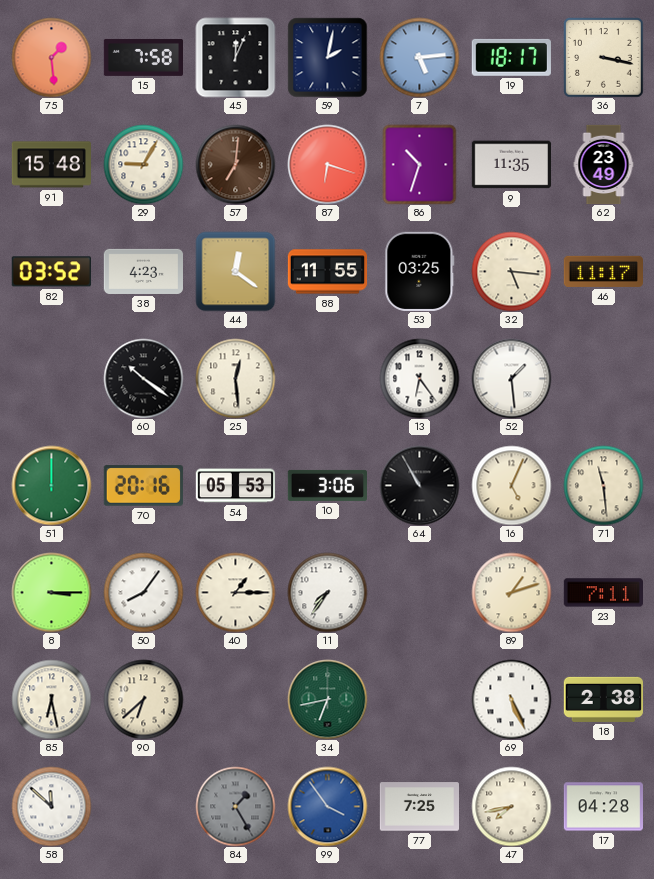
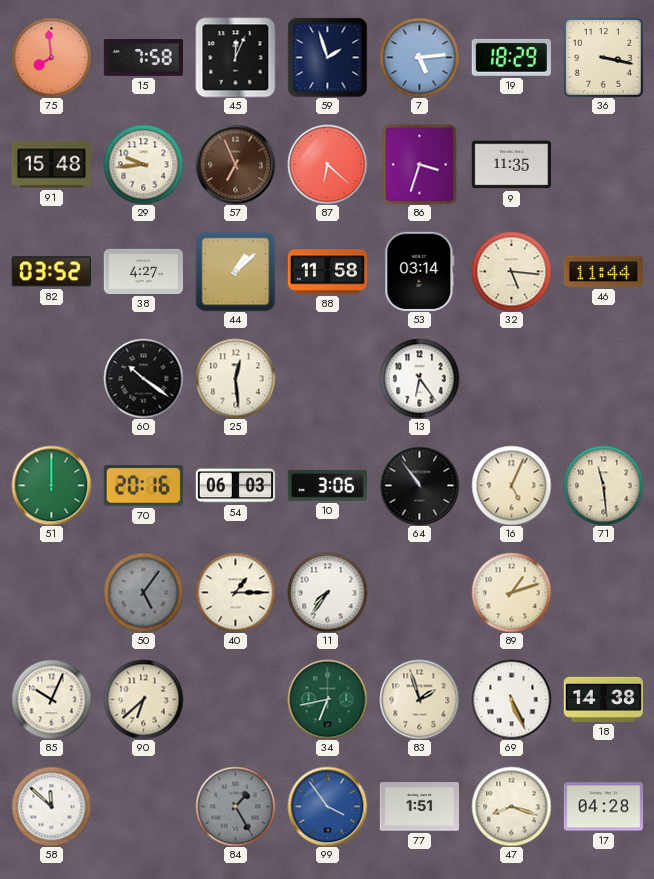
75: 1:29 -> 7:59 (51, 57)
59: 2:02 -> 1:57 (327, 57)
19: 18:17 -> 18:29 (511, 57)
29: 9:05 -> 9:44 (143, 164)
57: 7:01 -> 6:56 (235, 164)
87: 6:18 -> 6:22 (327, 164)
86: 10:33 -> 3:33 (420, 164)
62: 23:49 -> none (604, 164)
38: 4:23 -> 4:27 (143, 271)
44: 12:21 -> 1:08 (235, 271)
88: 11:55 -> 11:58 (327, 272)
53: 03:25 -> 03:14 (420, 271)
46: 11:17 -> 11:44 (603, 271)
52: 1:29 -> none (511, 378)
54: 05:53 -> 06:03 (235, 486)
64: 10:55 -> 10:54 (419, 485)
8: 3:15 -> none (51, 592)
50: 8:06 -> 5:06 (143, 592)
50 dial: white -> grey (143, 592)
23: 7:11 -> none (603, 593)
85: 6:28 -> 10:04 (51, 699)
83: none -> 1:57 (419, 699)
18: 2:38 -> 14:38 (603, 699)
77: 7:25 -> 1:51 (419, 807)
47: 7:43 -> 8:18 (511, 806)
